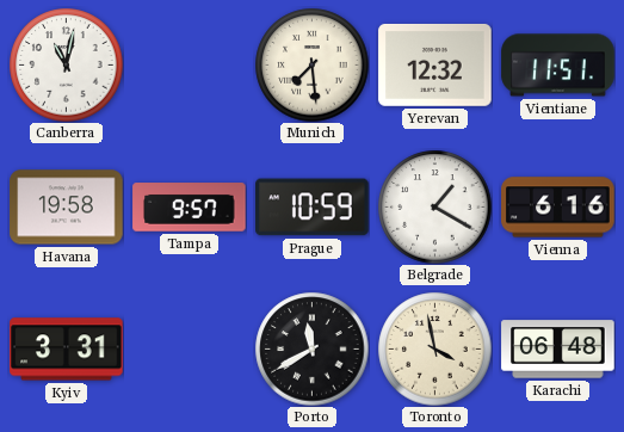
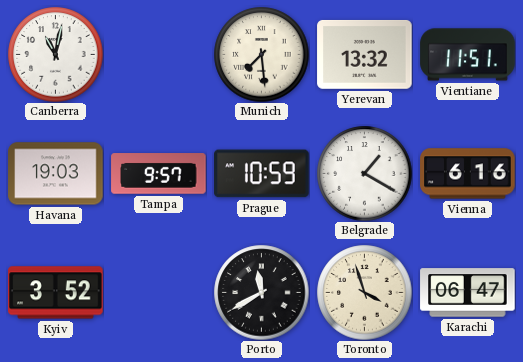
Yerevan: 12:32 -> 13:32 (365, 54)
Havana: 19:58 -> 19:03 (56, 174)
Kyiv: 3:31 -> 3:52 (56, 293)
Toronto: 3:58 -> 3:57 (364, 292)
Karachi: 06:48 -> 06:47 (468, 293)
